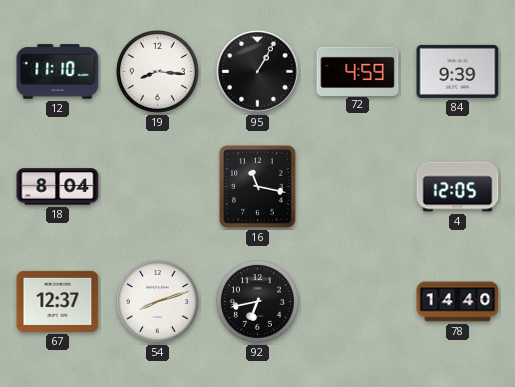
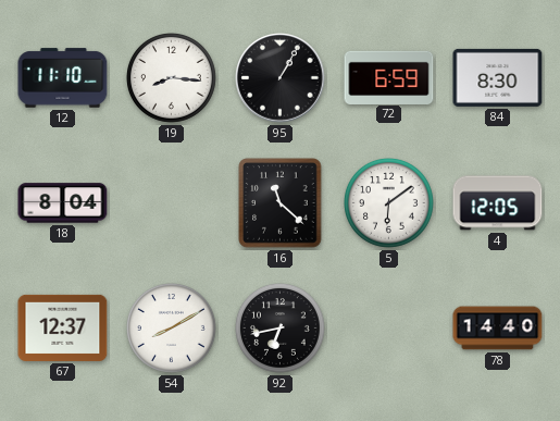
72: 4:59 -> 6:59 (389, 77)
84: 9:39 -> 8:30 (498, 77)
16: 11:17 -> 11:22 (281, 203)
5: none -> 6:09 (389, 203)
54: 8:12 -> 8:10 (172, 329)
